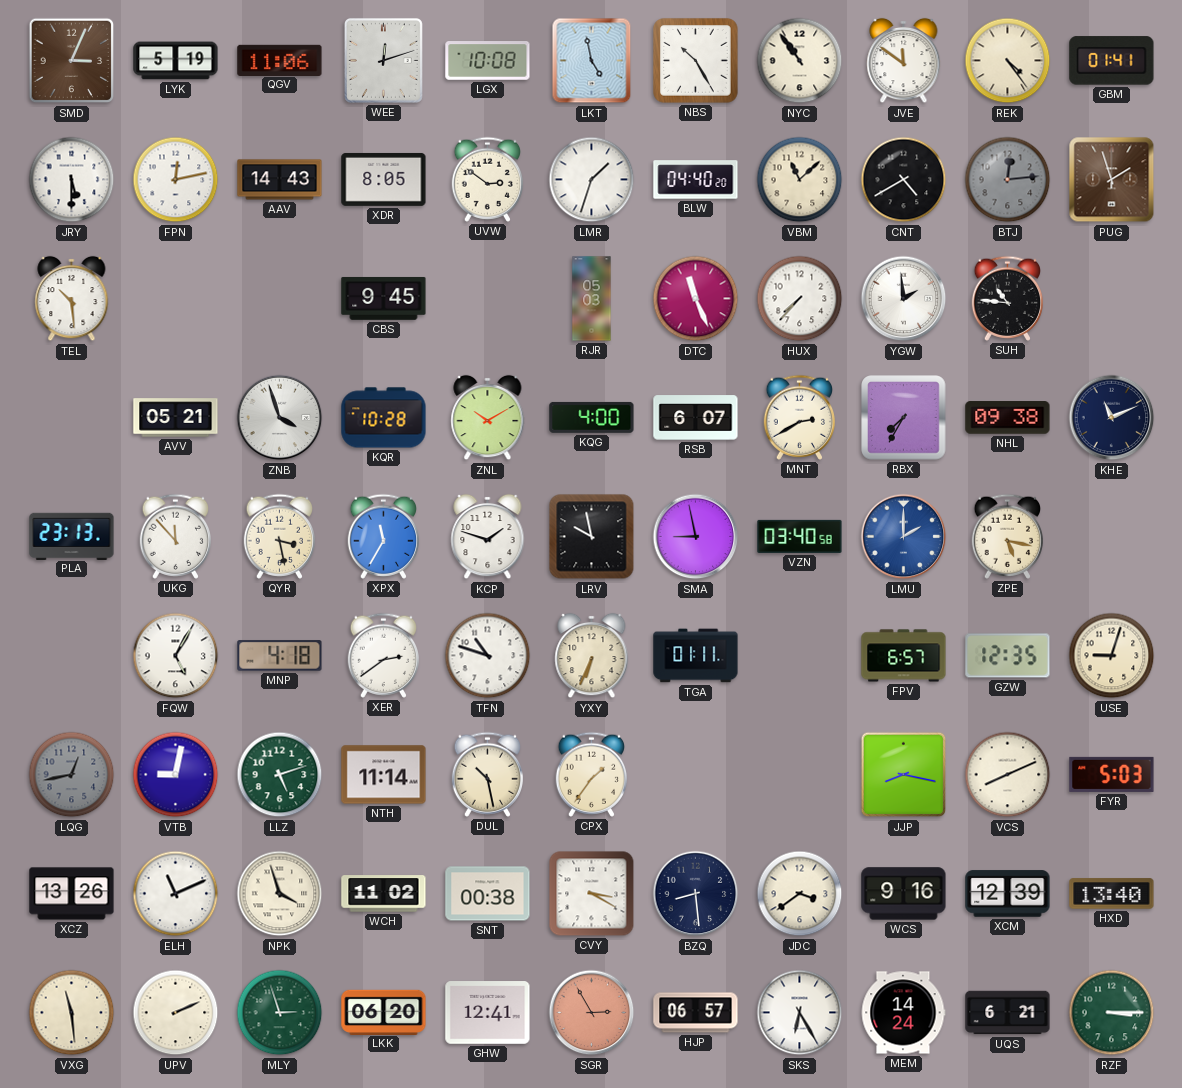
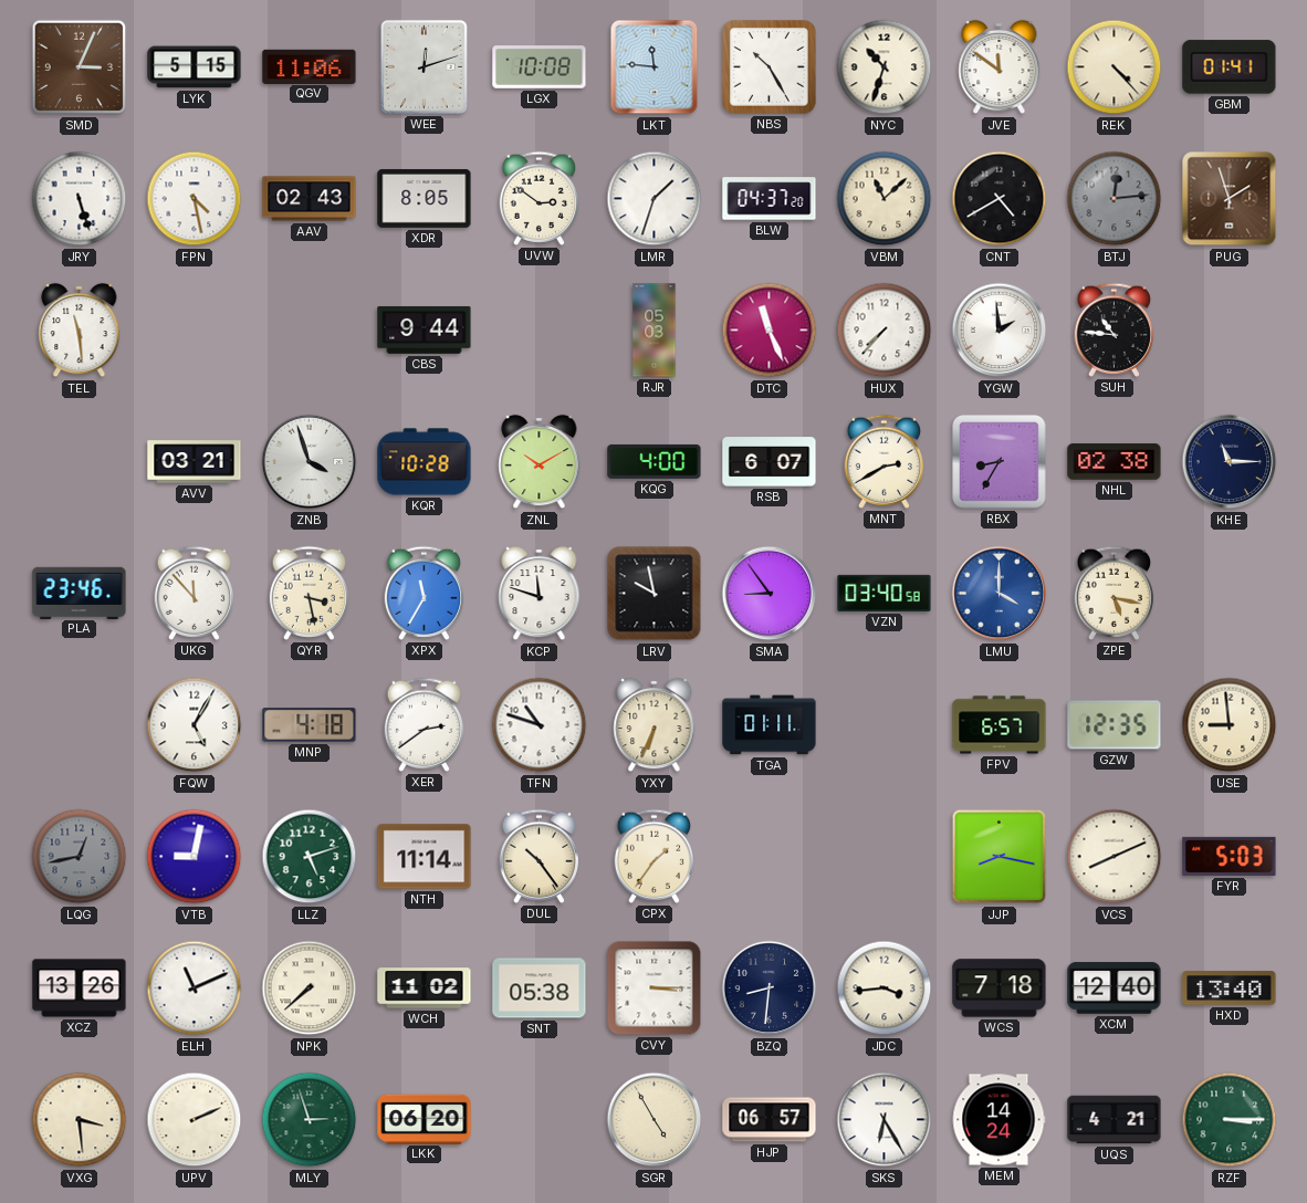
LYK: 5:19 -> 5:15 (195, 67)
LKT: 4:58 -> 11:46 (655, 67)
NYC: 10:54 -> 10:33 (885, 67)
REK: 4:24 -> 4:23 (1115, 67)
JRY: 5:30 -> 5:27 (80, 199)
FPN: 12:13 -> 4:28 (195, 199)
AAV: 14:43 -> 02:43 (310, 199)
BLW: 04:40 -> 04:37 (770, 199)
TEL: 10:29 -> 11:29 (80, 331)
CBS: 9:45 -> 9:44 (425, 329)
AVV: 05:21 -> 03:21 (195, 462)
RBX: 7:35 -> 8:35 (1000, 462)
NHL: 09:38 -> 02:38 (1115, 462)
KHE: 11:11 -> 11:15 (1230, 462)
PLA: 23:13 -> 23:46 (80, 593)
KCP: 1:48 -> 11:48 (540, 594)
SMA: 8:58 -> 8:54 (770, 594)
LMU: 2:00 -> 4:00 (1000, 594)
USE: 9:03 -> 8:59 (1230, 725)
DUL: 10:28 -> 10:24 (540, 856)
NPK: 3:57 -> 7:38 (310, 988)
SNT: 00:38 -> 05:38 (540, 988)
CVY: 3:20 -> 3:15 (655, 988)
BZQ: 8:29 -> 8:31 (770, 988)
JDC: 3:39 -> 3:44 (885, 988)
WCS: 9:16 -> 7:18 (1000, 988)
XCM: 12:39 -> 12:40 (1115, 988)
VXG: 11:29 -> 3:29 (80, 1120)
GHW: 12:41 -> none (488, 1013)
SGR: 2:55 -> 4:55 (655, 1120)
SGR dial: salmon -> cream (655, 1120)
UQS: 6:21 -> 4:21 (1115, 1120)
